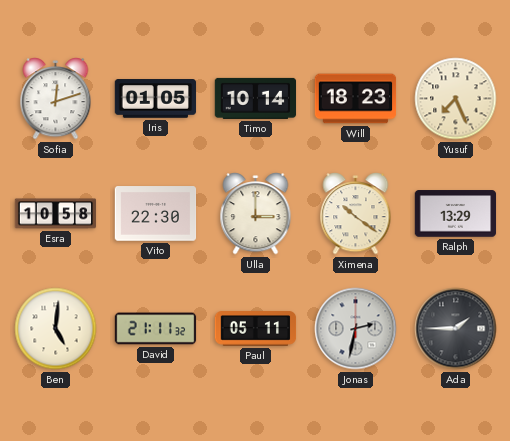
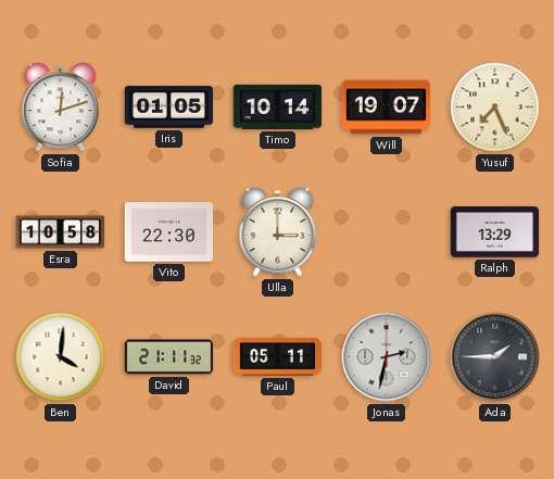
Will: 18:23 -> 19:07 (387, 108)
Ximena: 10:21 -> none (356, 214)
Ben: 5:01 -> 4:01 (61, 357)
